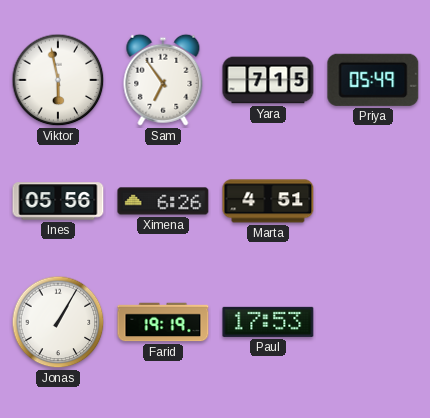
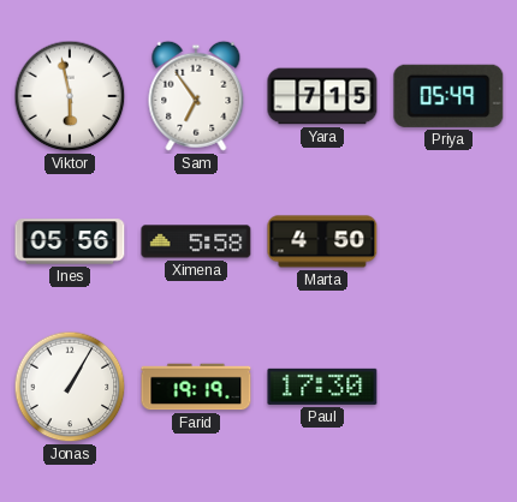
Ximena: 6:26 -> 5:58 (196, 241)
Marta: 4:51 -> 4:50 (322, 241)
Paul: 17:53 -> 17:30 (322, 387)
